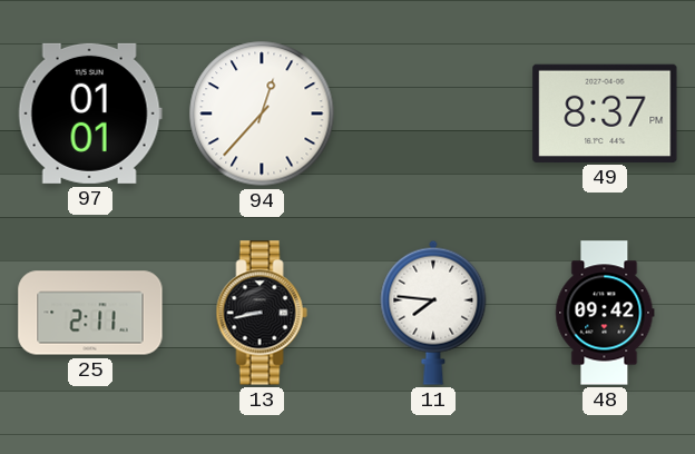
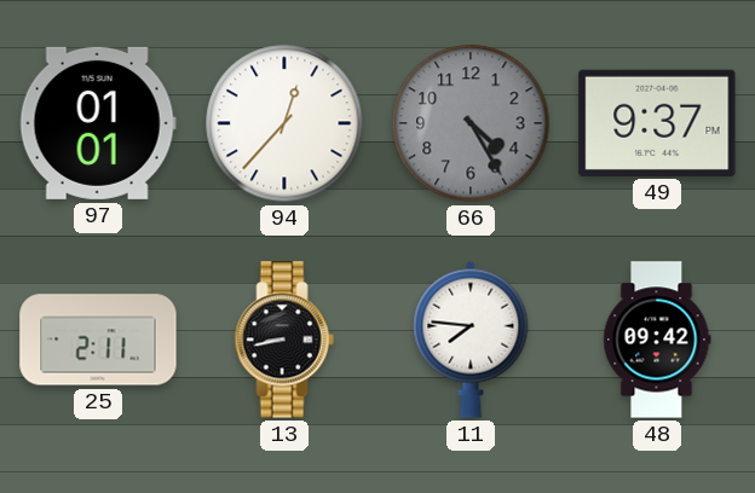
66: none -> 4:25 (471, 123)
49: 8:37 -> 9:37 (657, 123)
